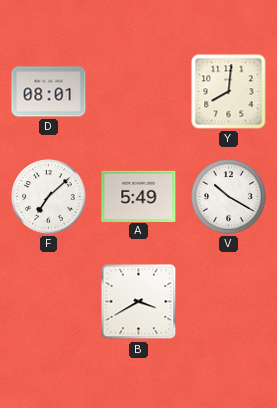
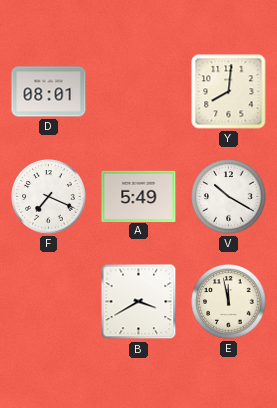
F: 7:08 -> 7:19 (49, 197)
E: none -> 11:58 (229, 302)
